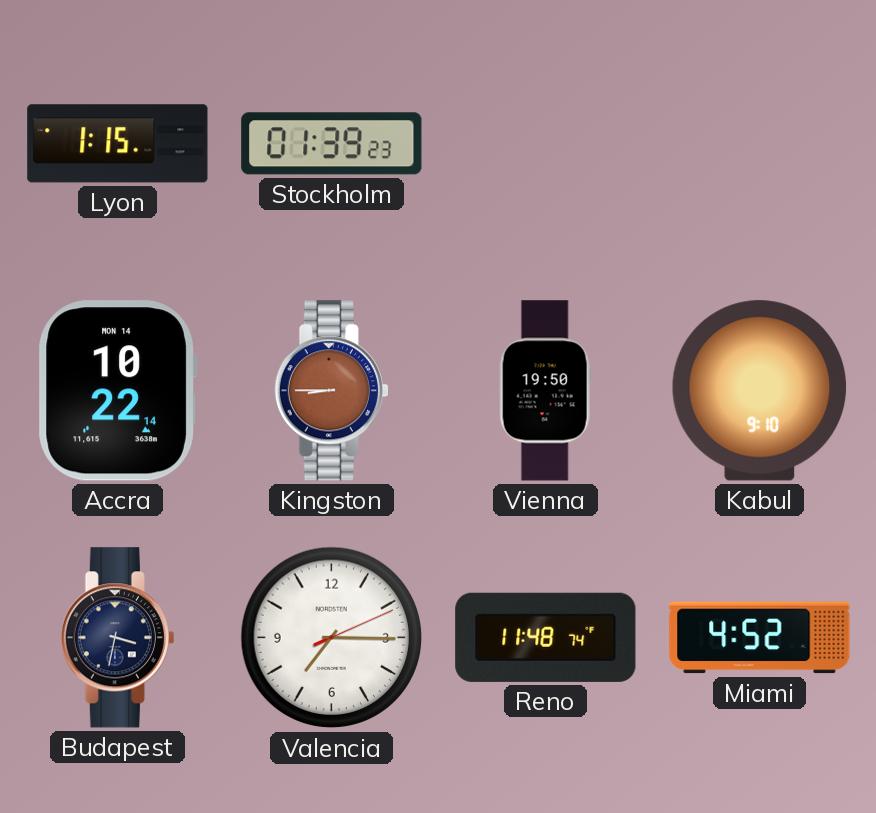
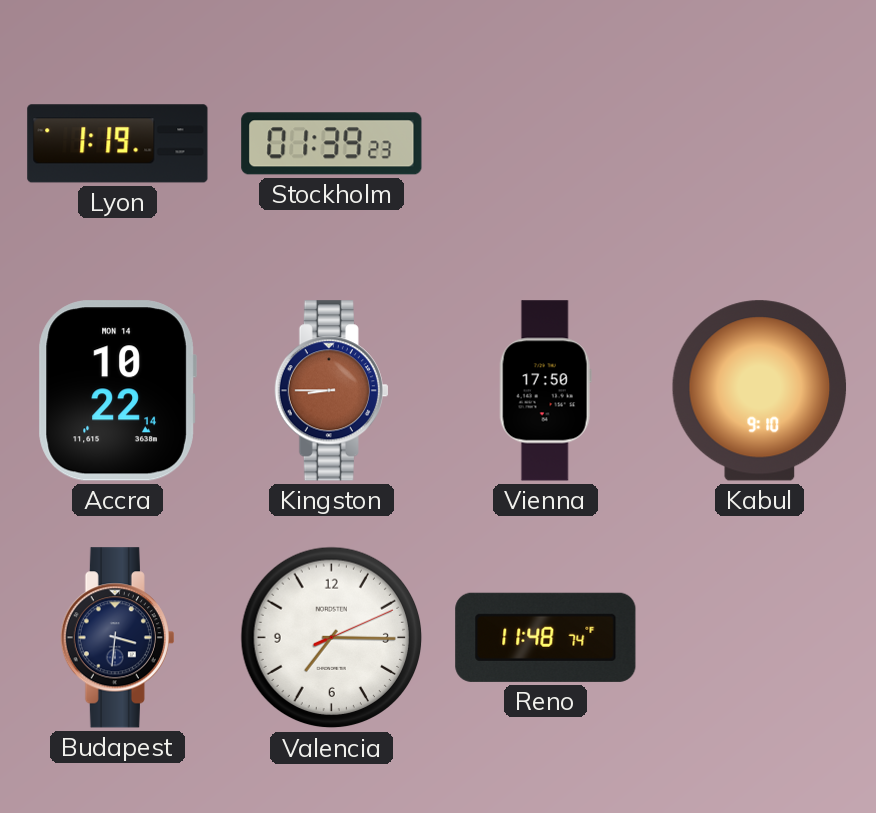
Lyon: 1:15 -> 1:19 (118, 144)
Vienna: 19:50 -> 17:50 (545, 391)
Budapest: 3:32 -> 3:31 (117, 638)
Miami: 4:52 -> none (760, 638)
